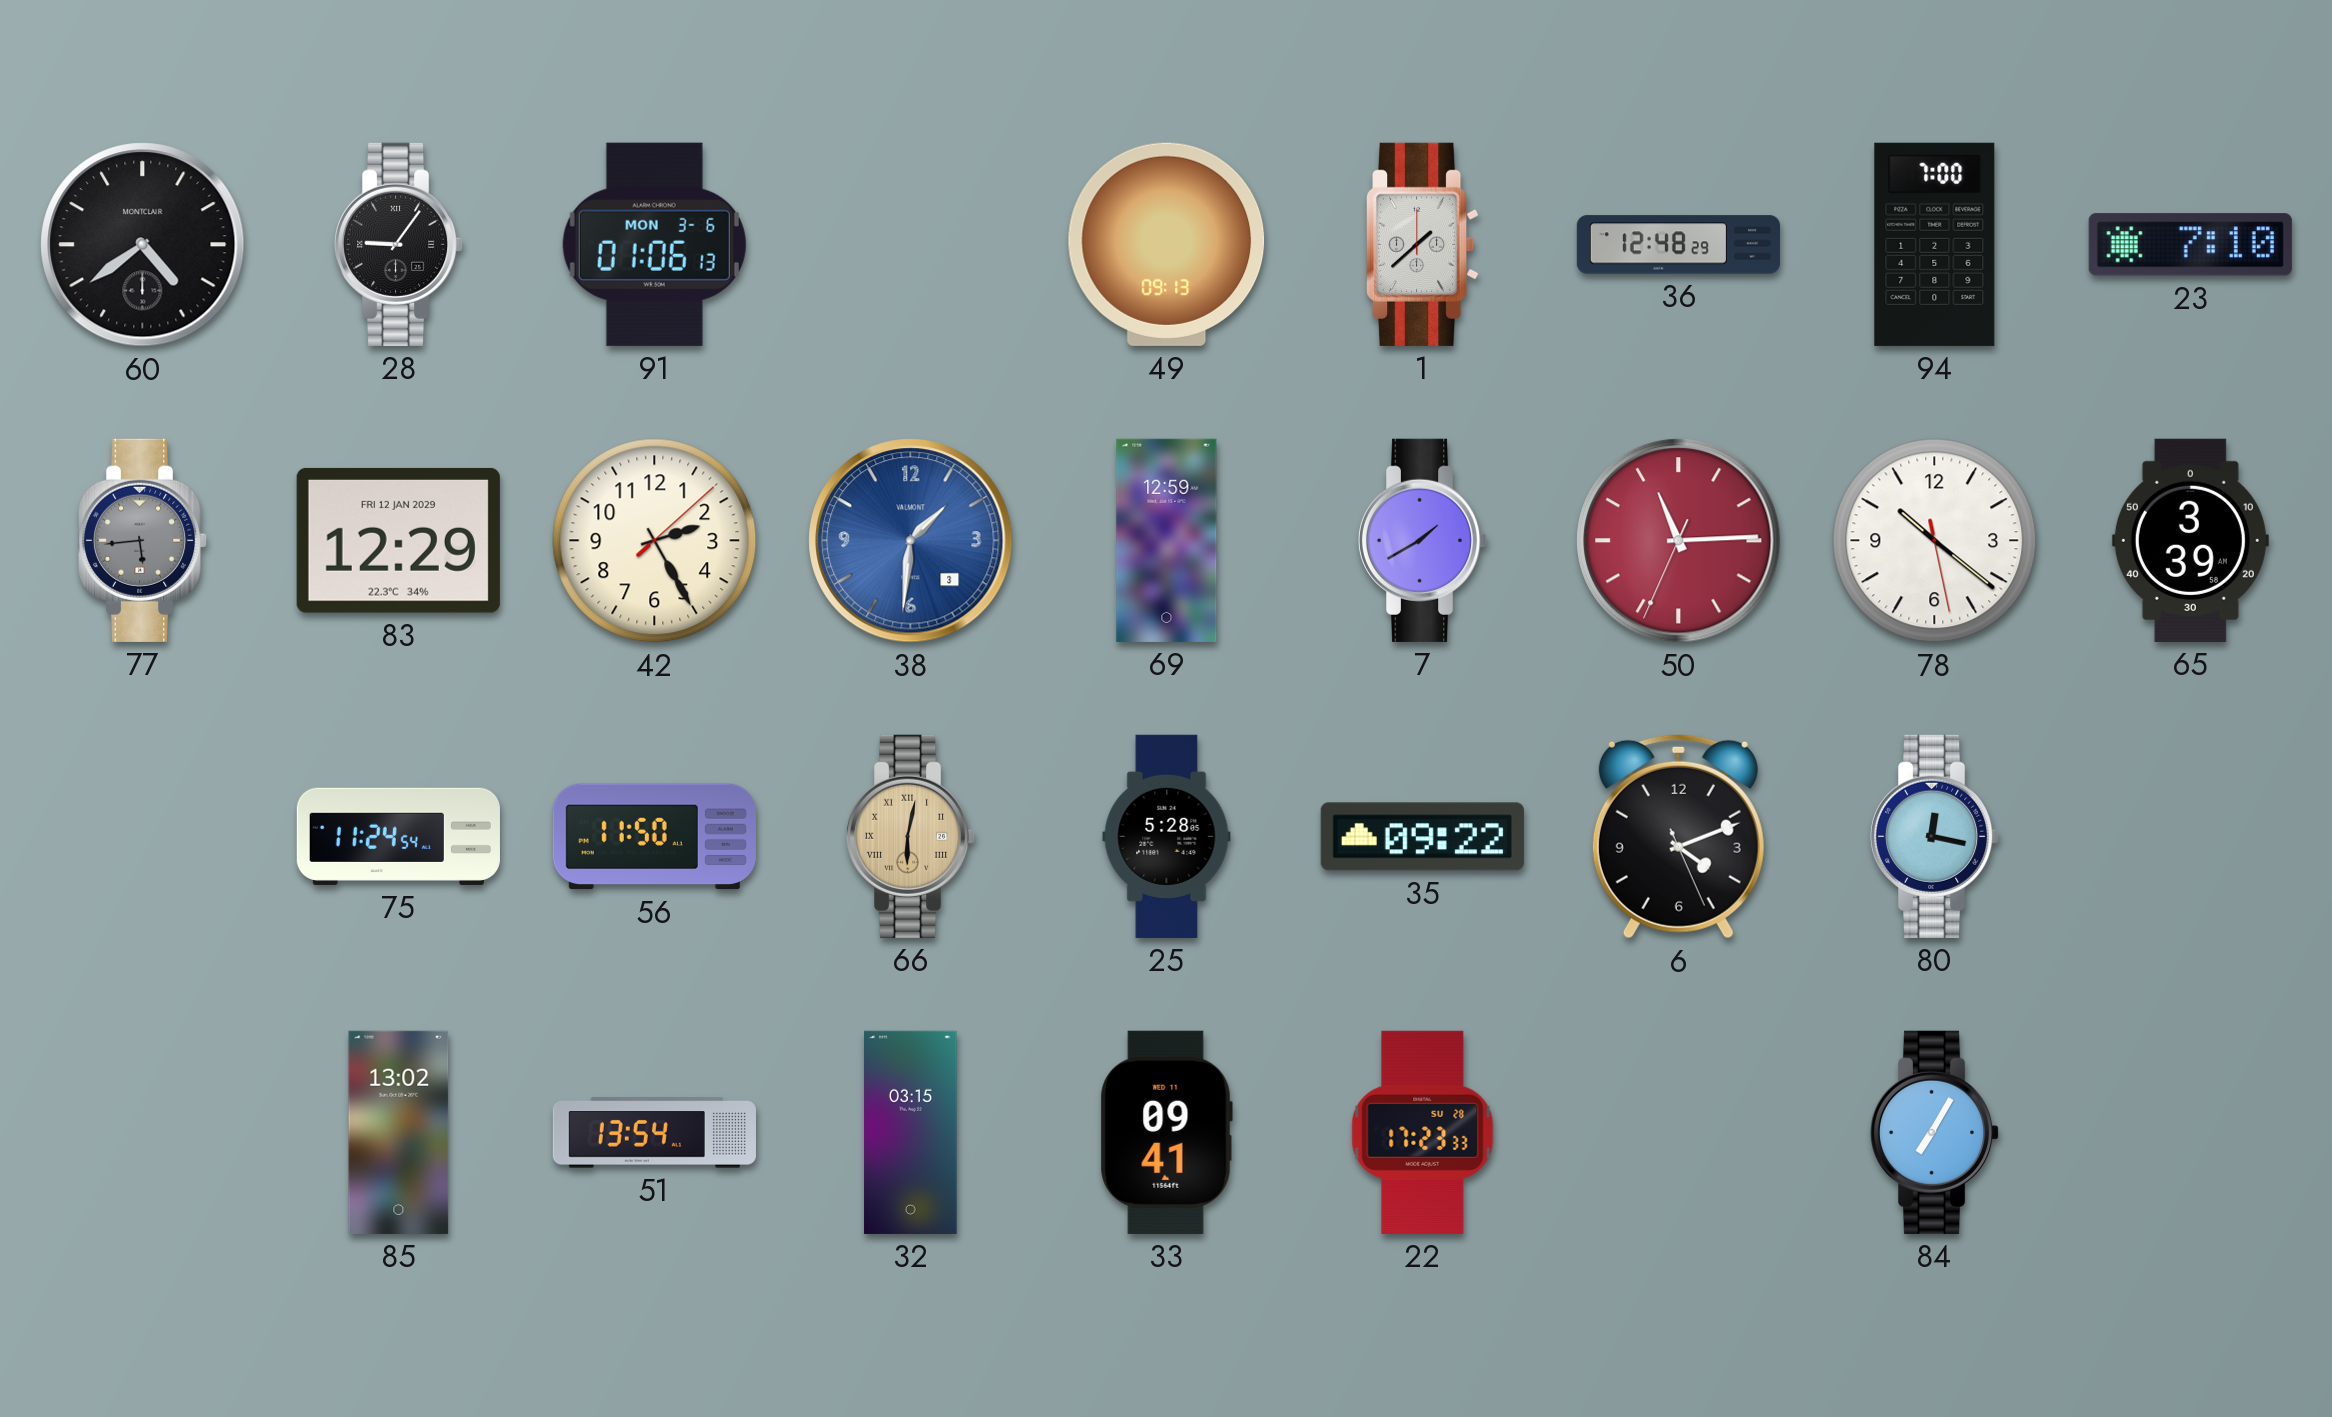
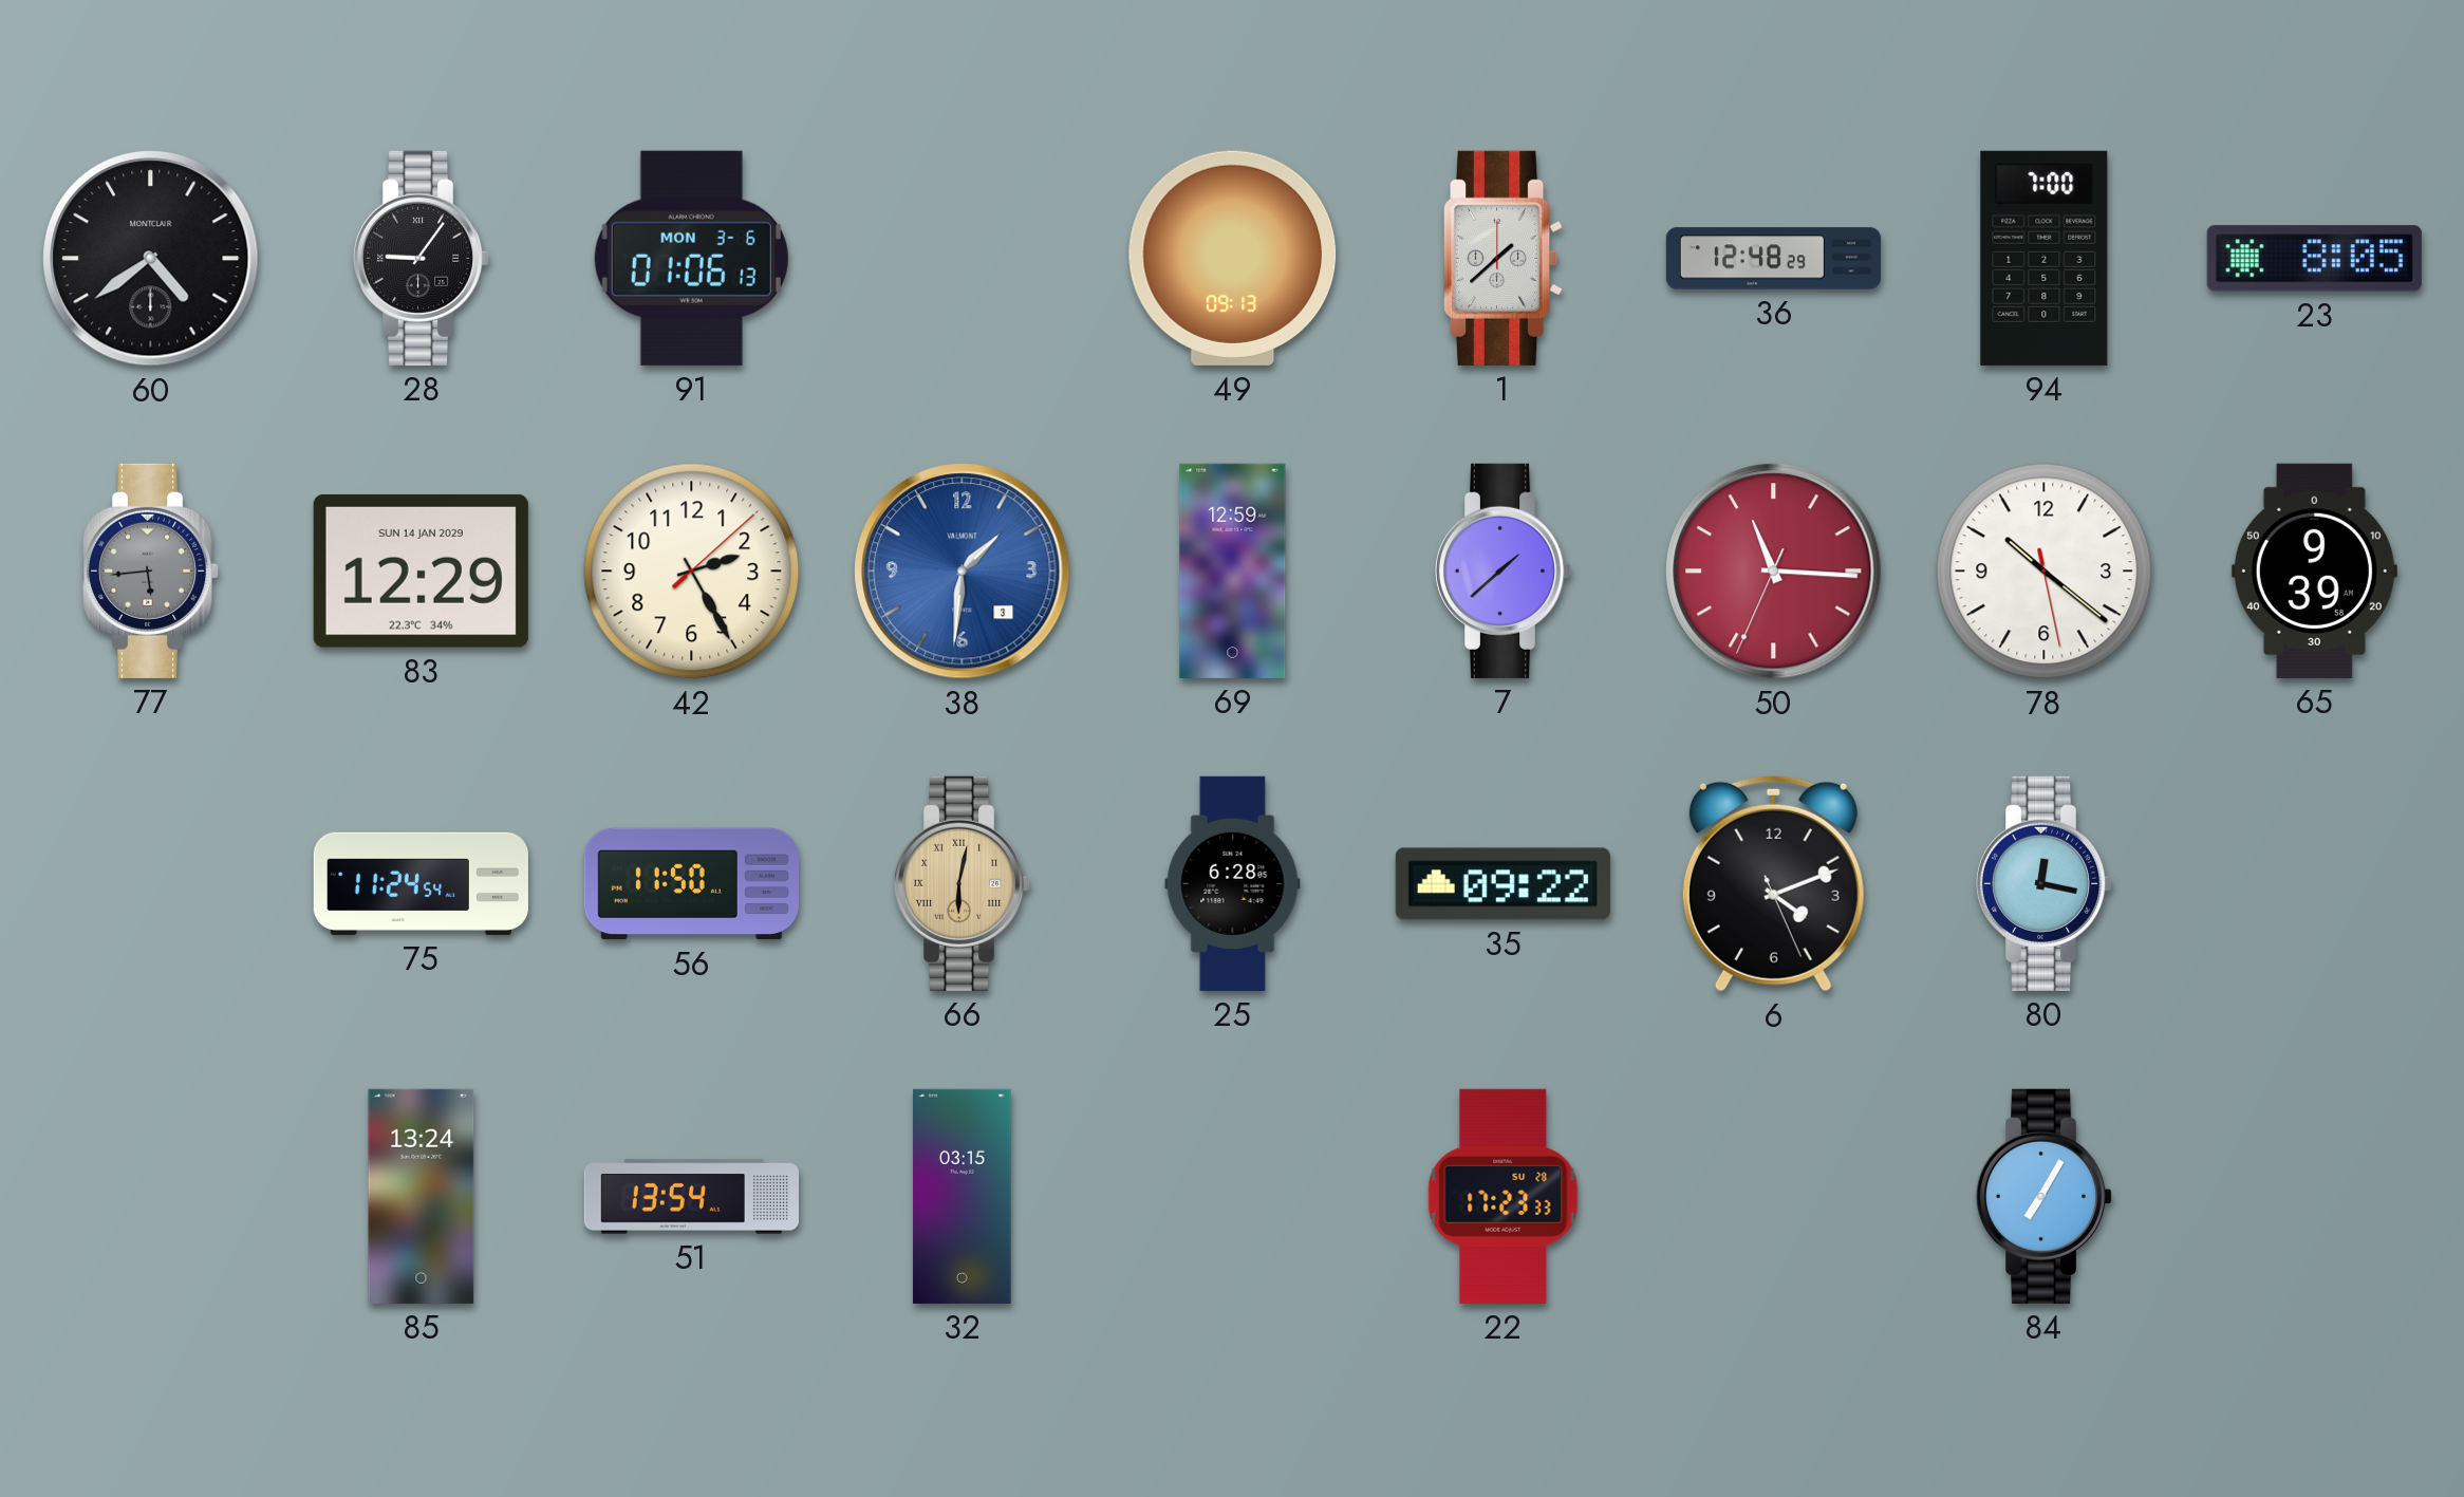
23: 7:10 -> 8:05 (2314, 259)
83 date: FRI 12 JAN 2029 -> SUN 14 JAN 2029 (421, 570)
7: 1:40 -> 1:38 (1504, 570)
50: 11:14 -> 11:15 (1774, 572)
65: 3:39 -> 9:39 (2314, 570)
25: 5:28 -> 6:28 (1233, 883)
85: 13:02 -> 13:24 (422, 1196)
33: 09:41 -> none (1166, 1132)
